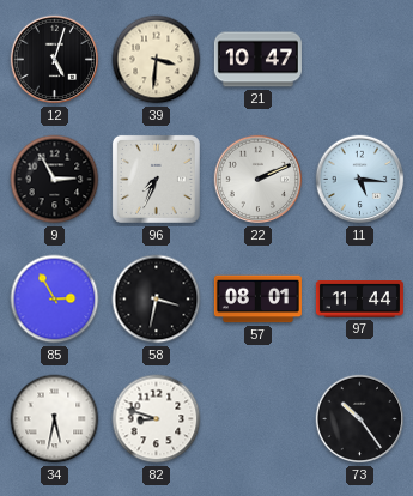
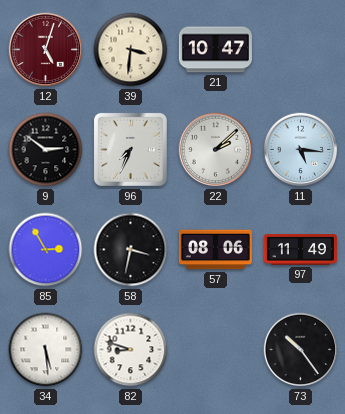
12 dial: black -> burgundy (46, 50)
9: 2:55 -> 2:51 (46, 150)
22: 2:11 -> 2:08 (216, 150)
57: 08:01 -> 08:06 (215, 250)
97: 11:44 -> 11:49 (300, 250)
34: 5:32 -> 5:29 (46, 350)
